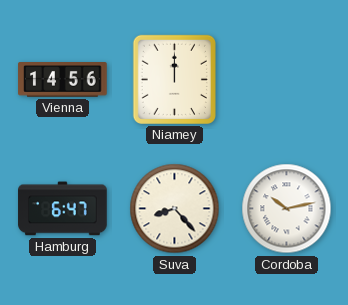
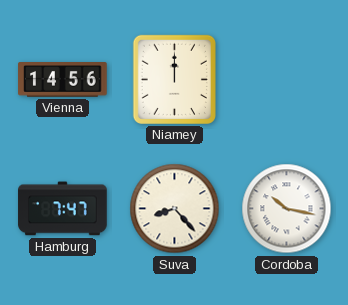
Hamburg: 6:47 -> 7:47 (63, 209)
Cordoba: 10:13 -> 10:17 (287, 209)
